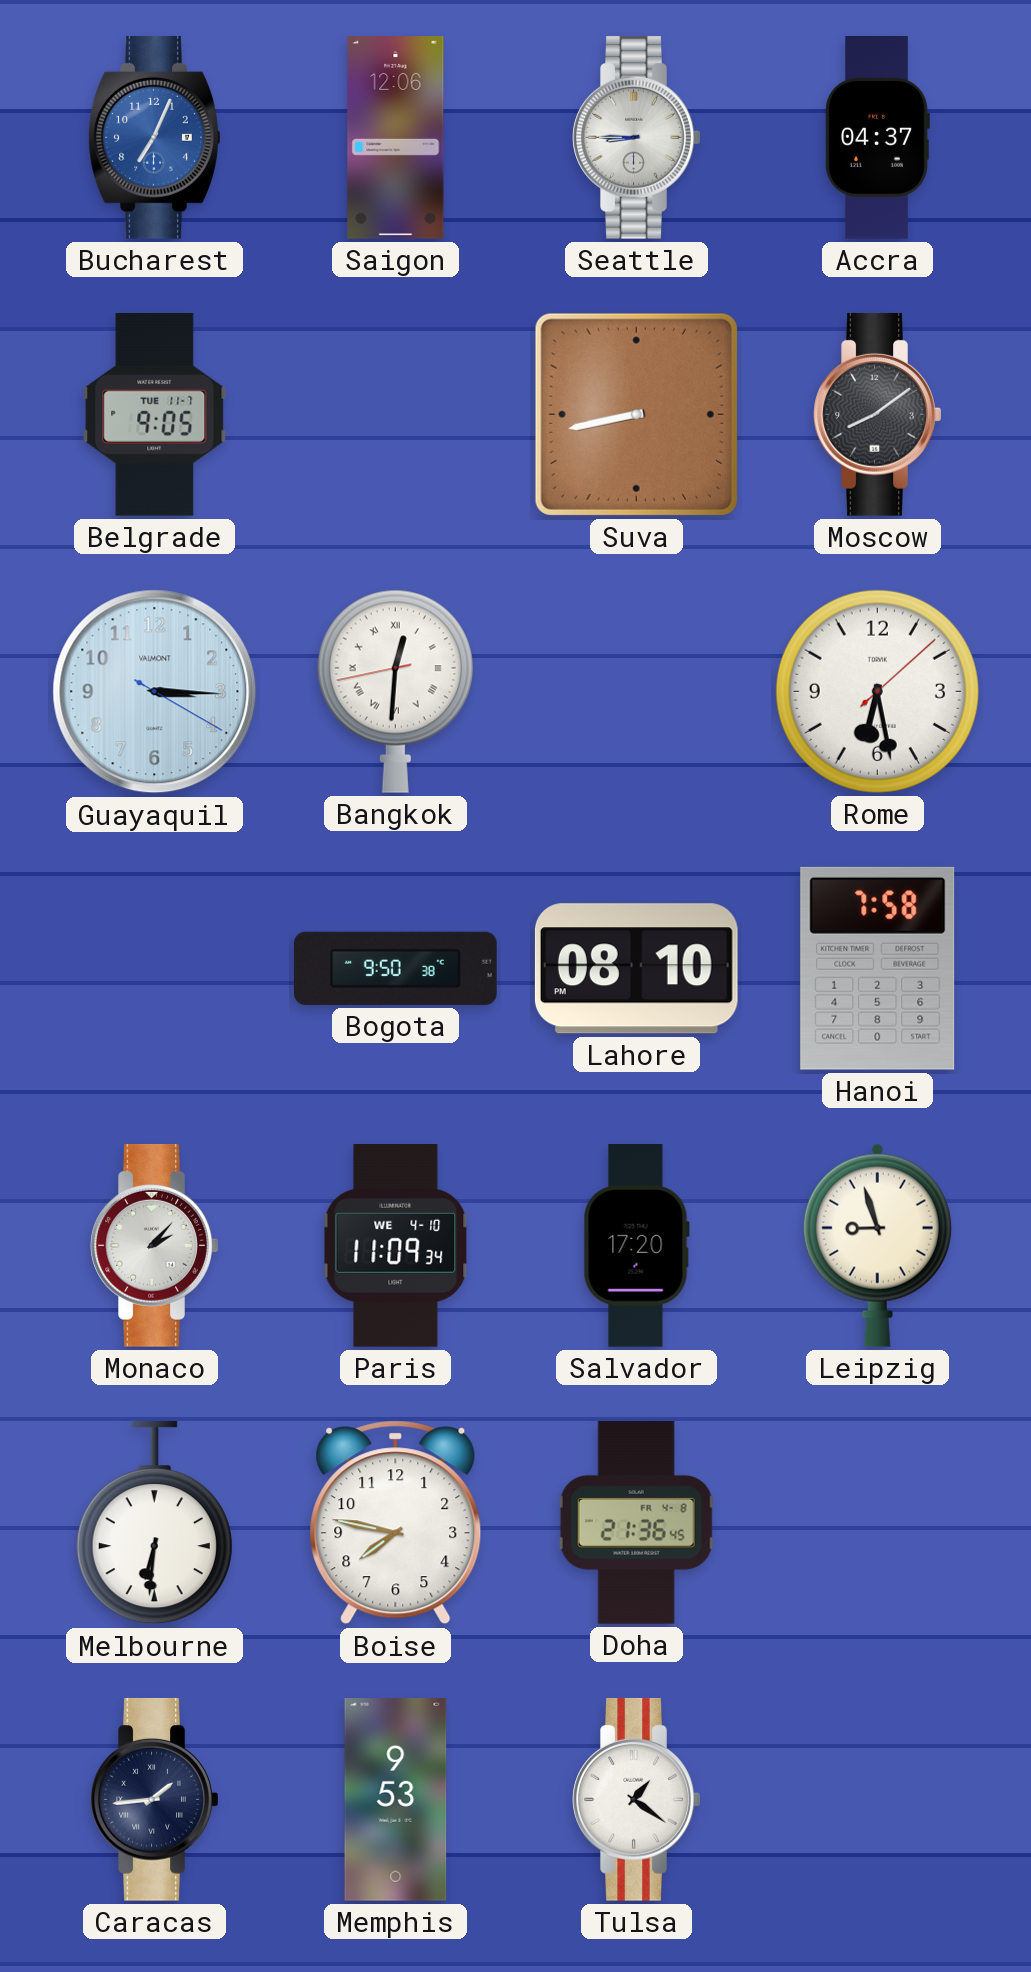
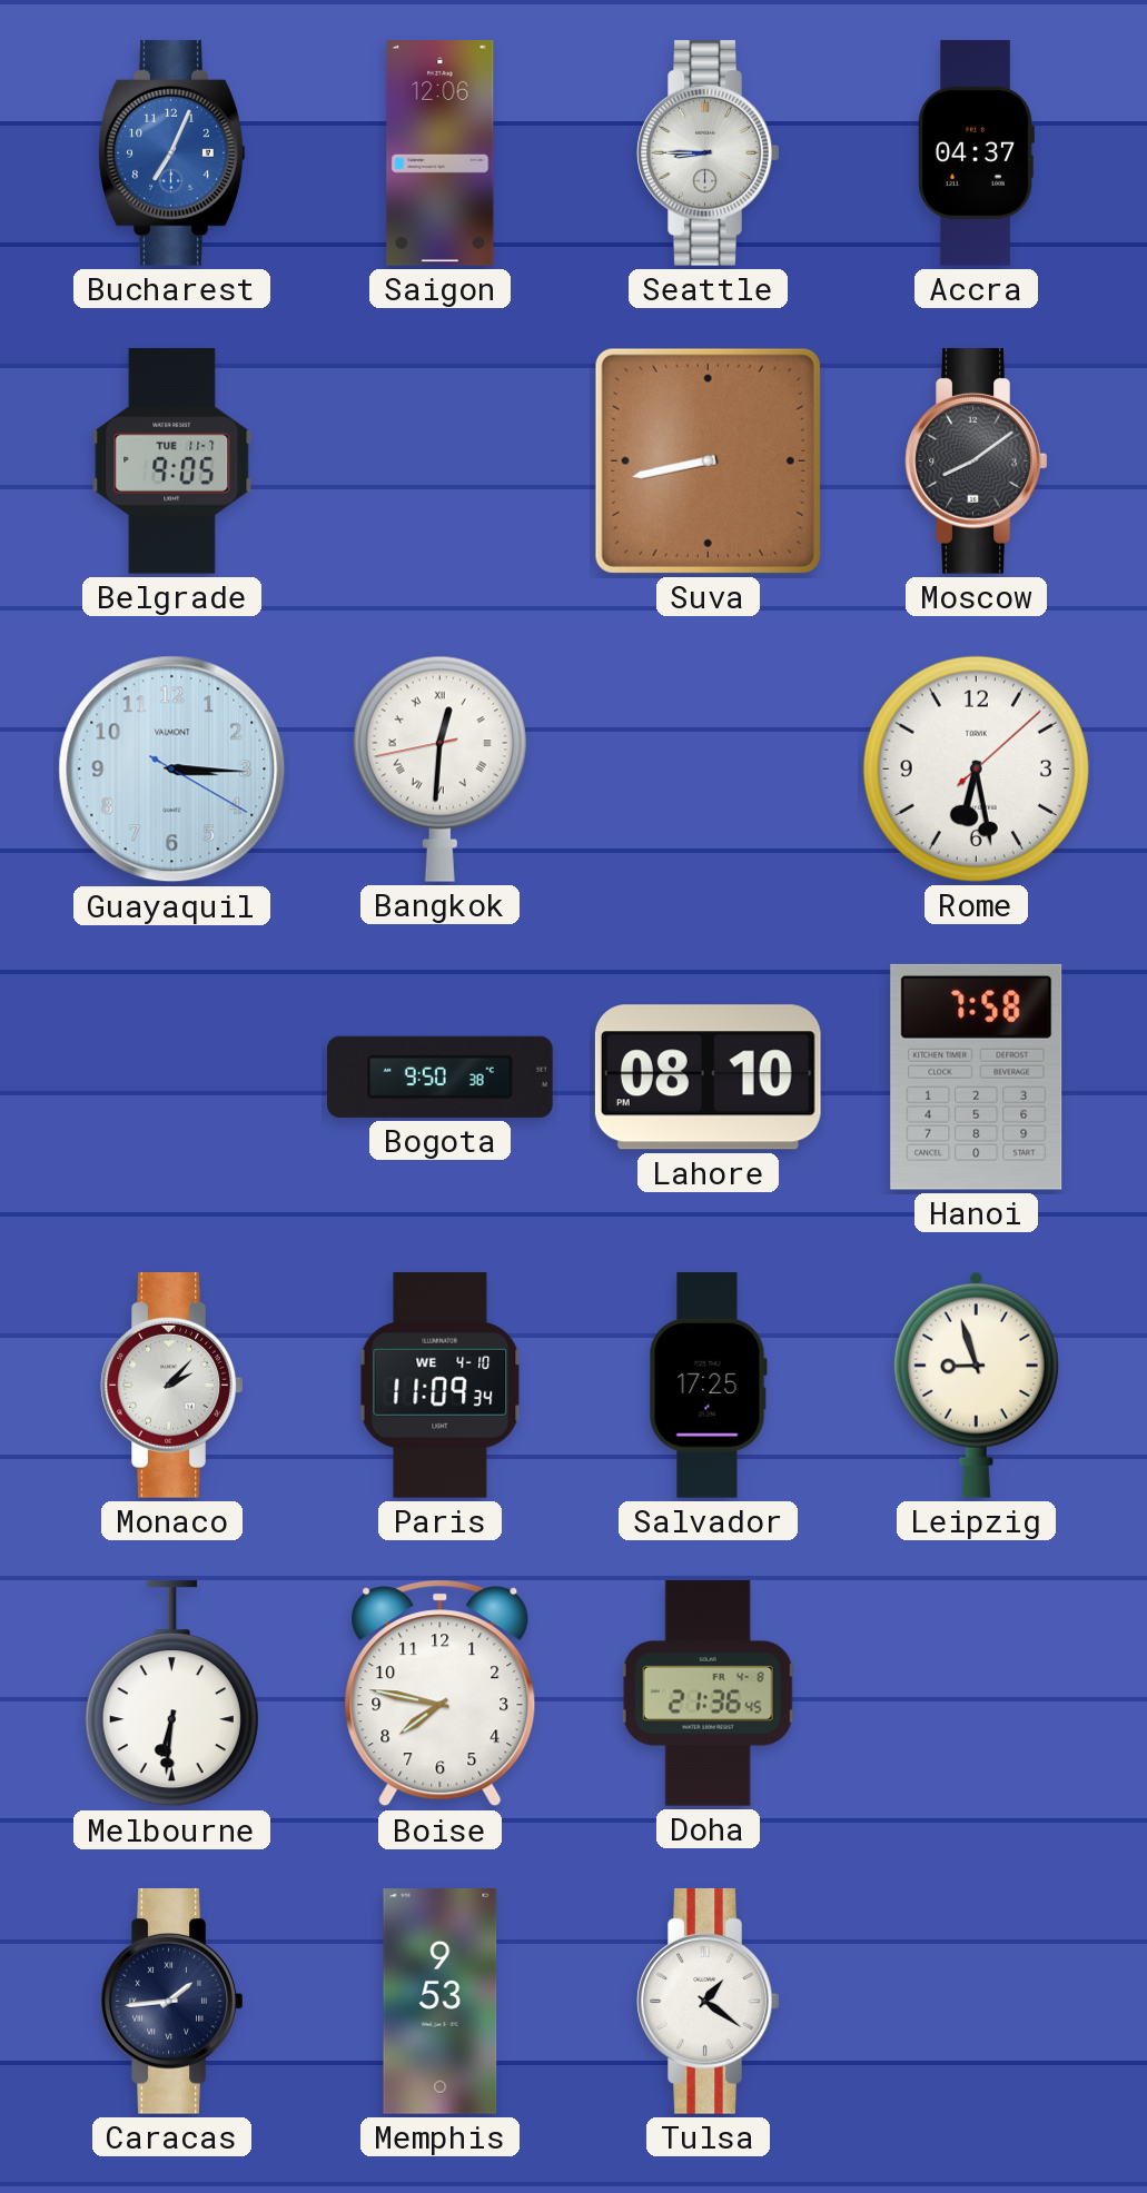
Salvador: 17:20 -> 17:25 (708, 1386)
